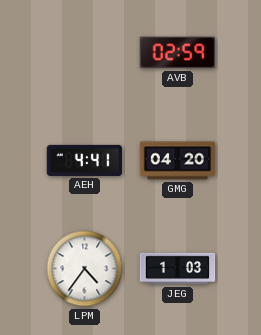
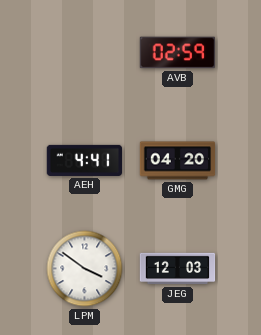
LPM: 4:36 -> 3:51 (85, 269)
JEG: 1:03 -> 12:03 (178, 269)
